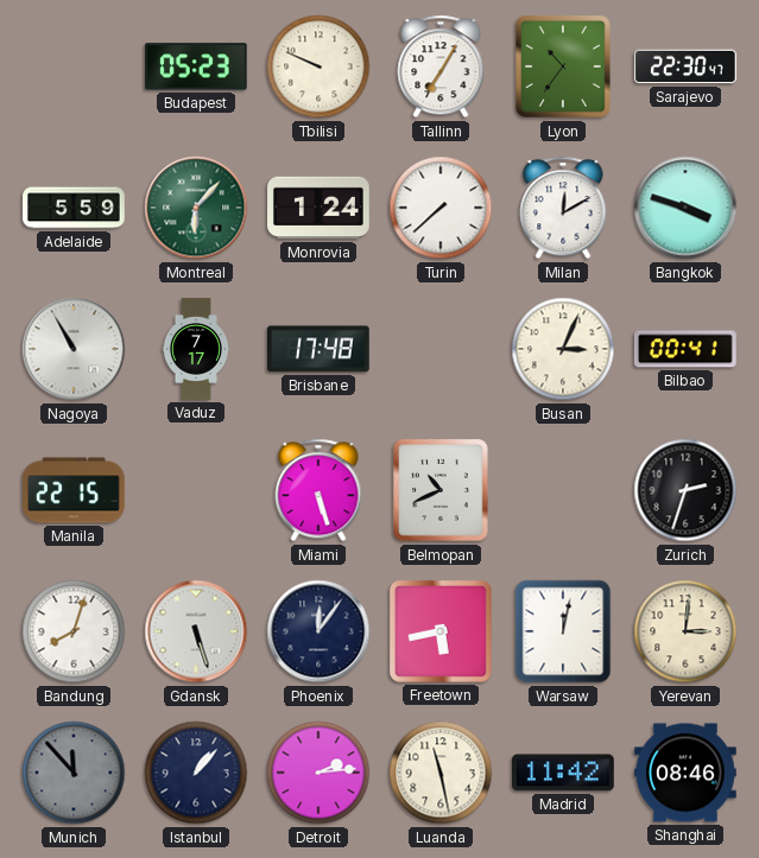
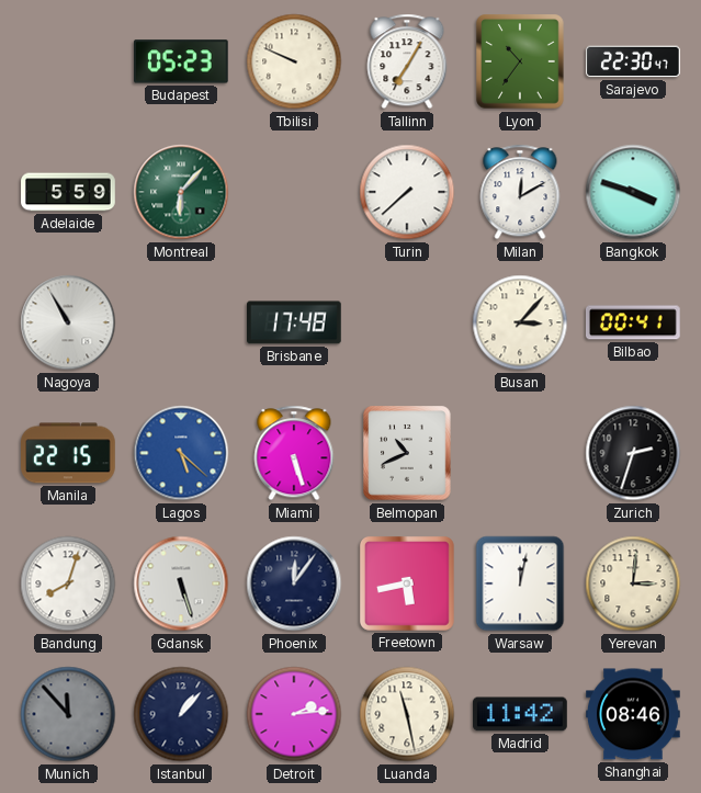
Monrovia: 1:24 -> none (318, 208)
Vaduz: 7:17 -> none (196, 349)
Busan: 3:04 -> 3:07 (520, 322)
Lagos: none -> 5:22 (181, 453)
